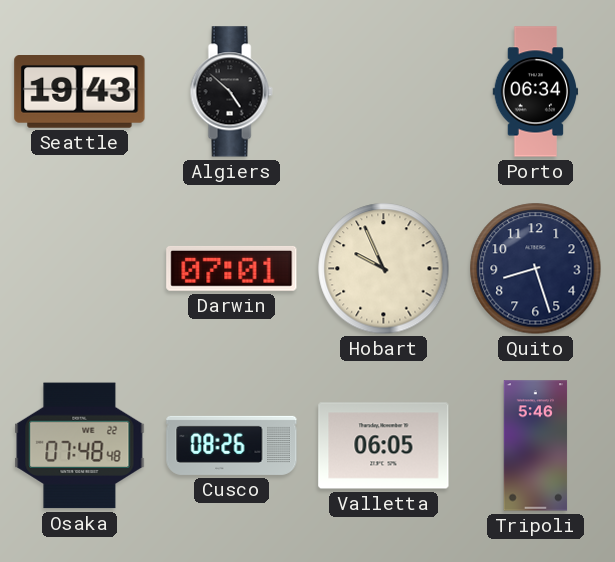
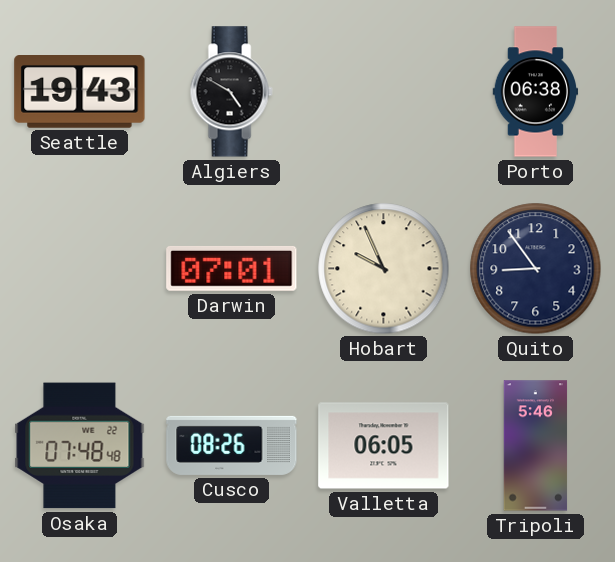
Algiers: 4:52 -> 4:50 (231, 92)
Porto: 06:34 -> 06:38 (536, 92)
Quito: 8:27 -> 8:54 (536, 269)
